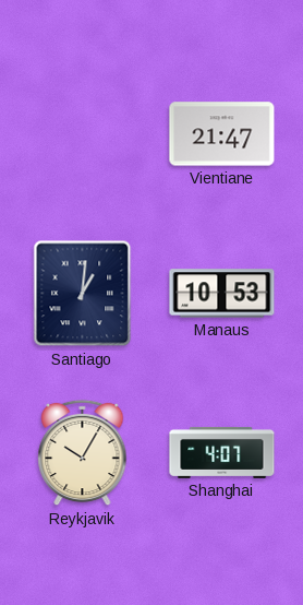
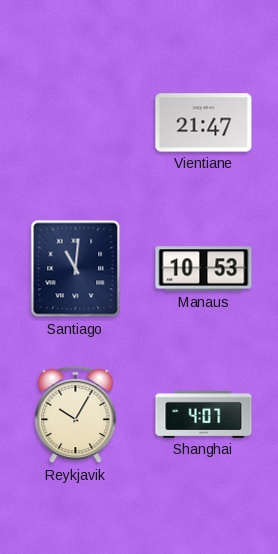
Santiago: 1:01 -> 11:01 (76, 269)
